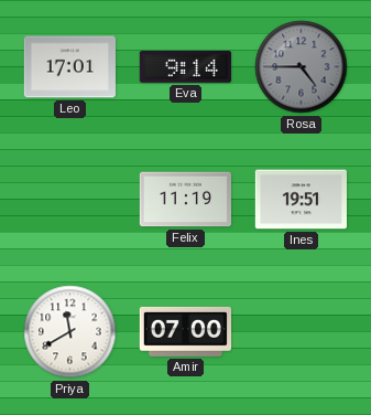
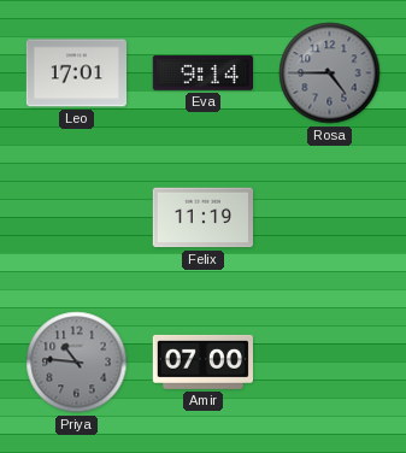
Ines: 19:51 -> none (301, 200)
Priya: 11:40 -> 10:46 (77, 363)
Priya dial: white -> grey (77, 363)
